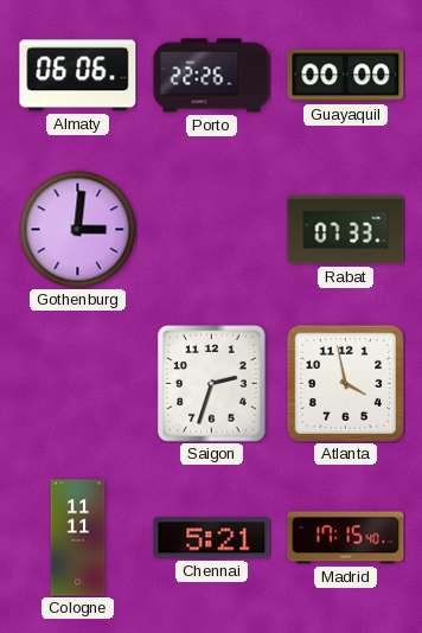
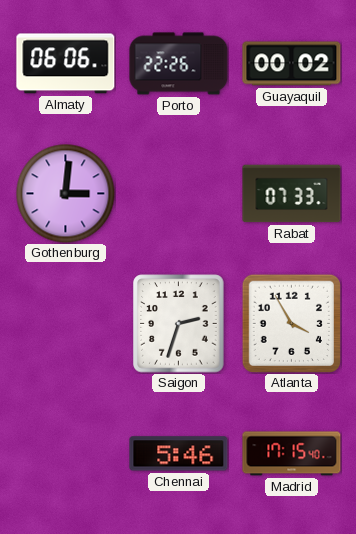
Guayaquil: 00:00 -> 00:02 (292, 64)
Atlanta: 3:58 -> 3:55 (291, 323)
Cologne: 11:11 -> none (78, 538)
Chennai: 5:21 -> 5:46 (179, 454)
